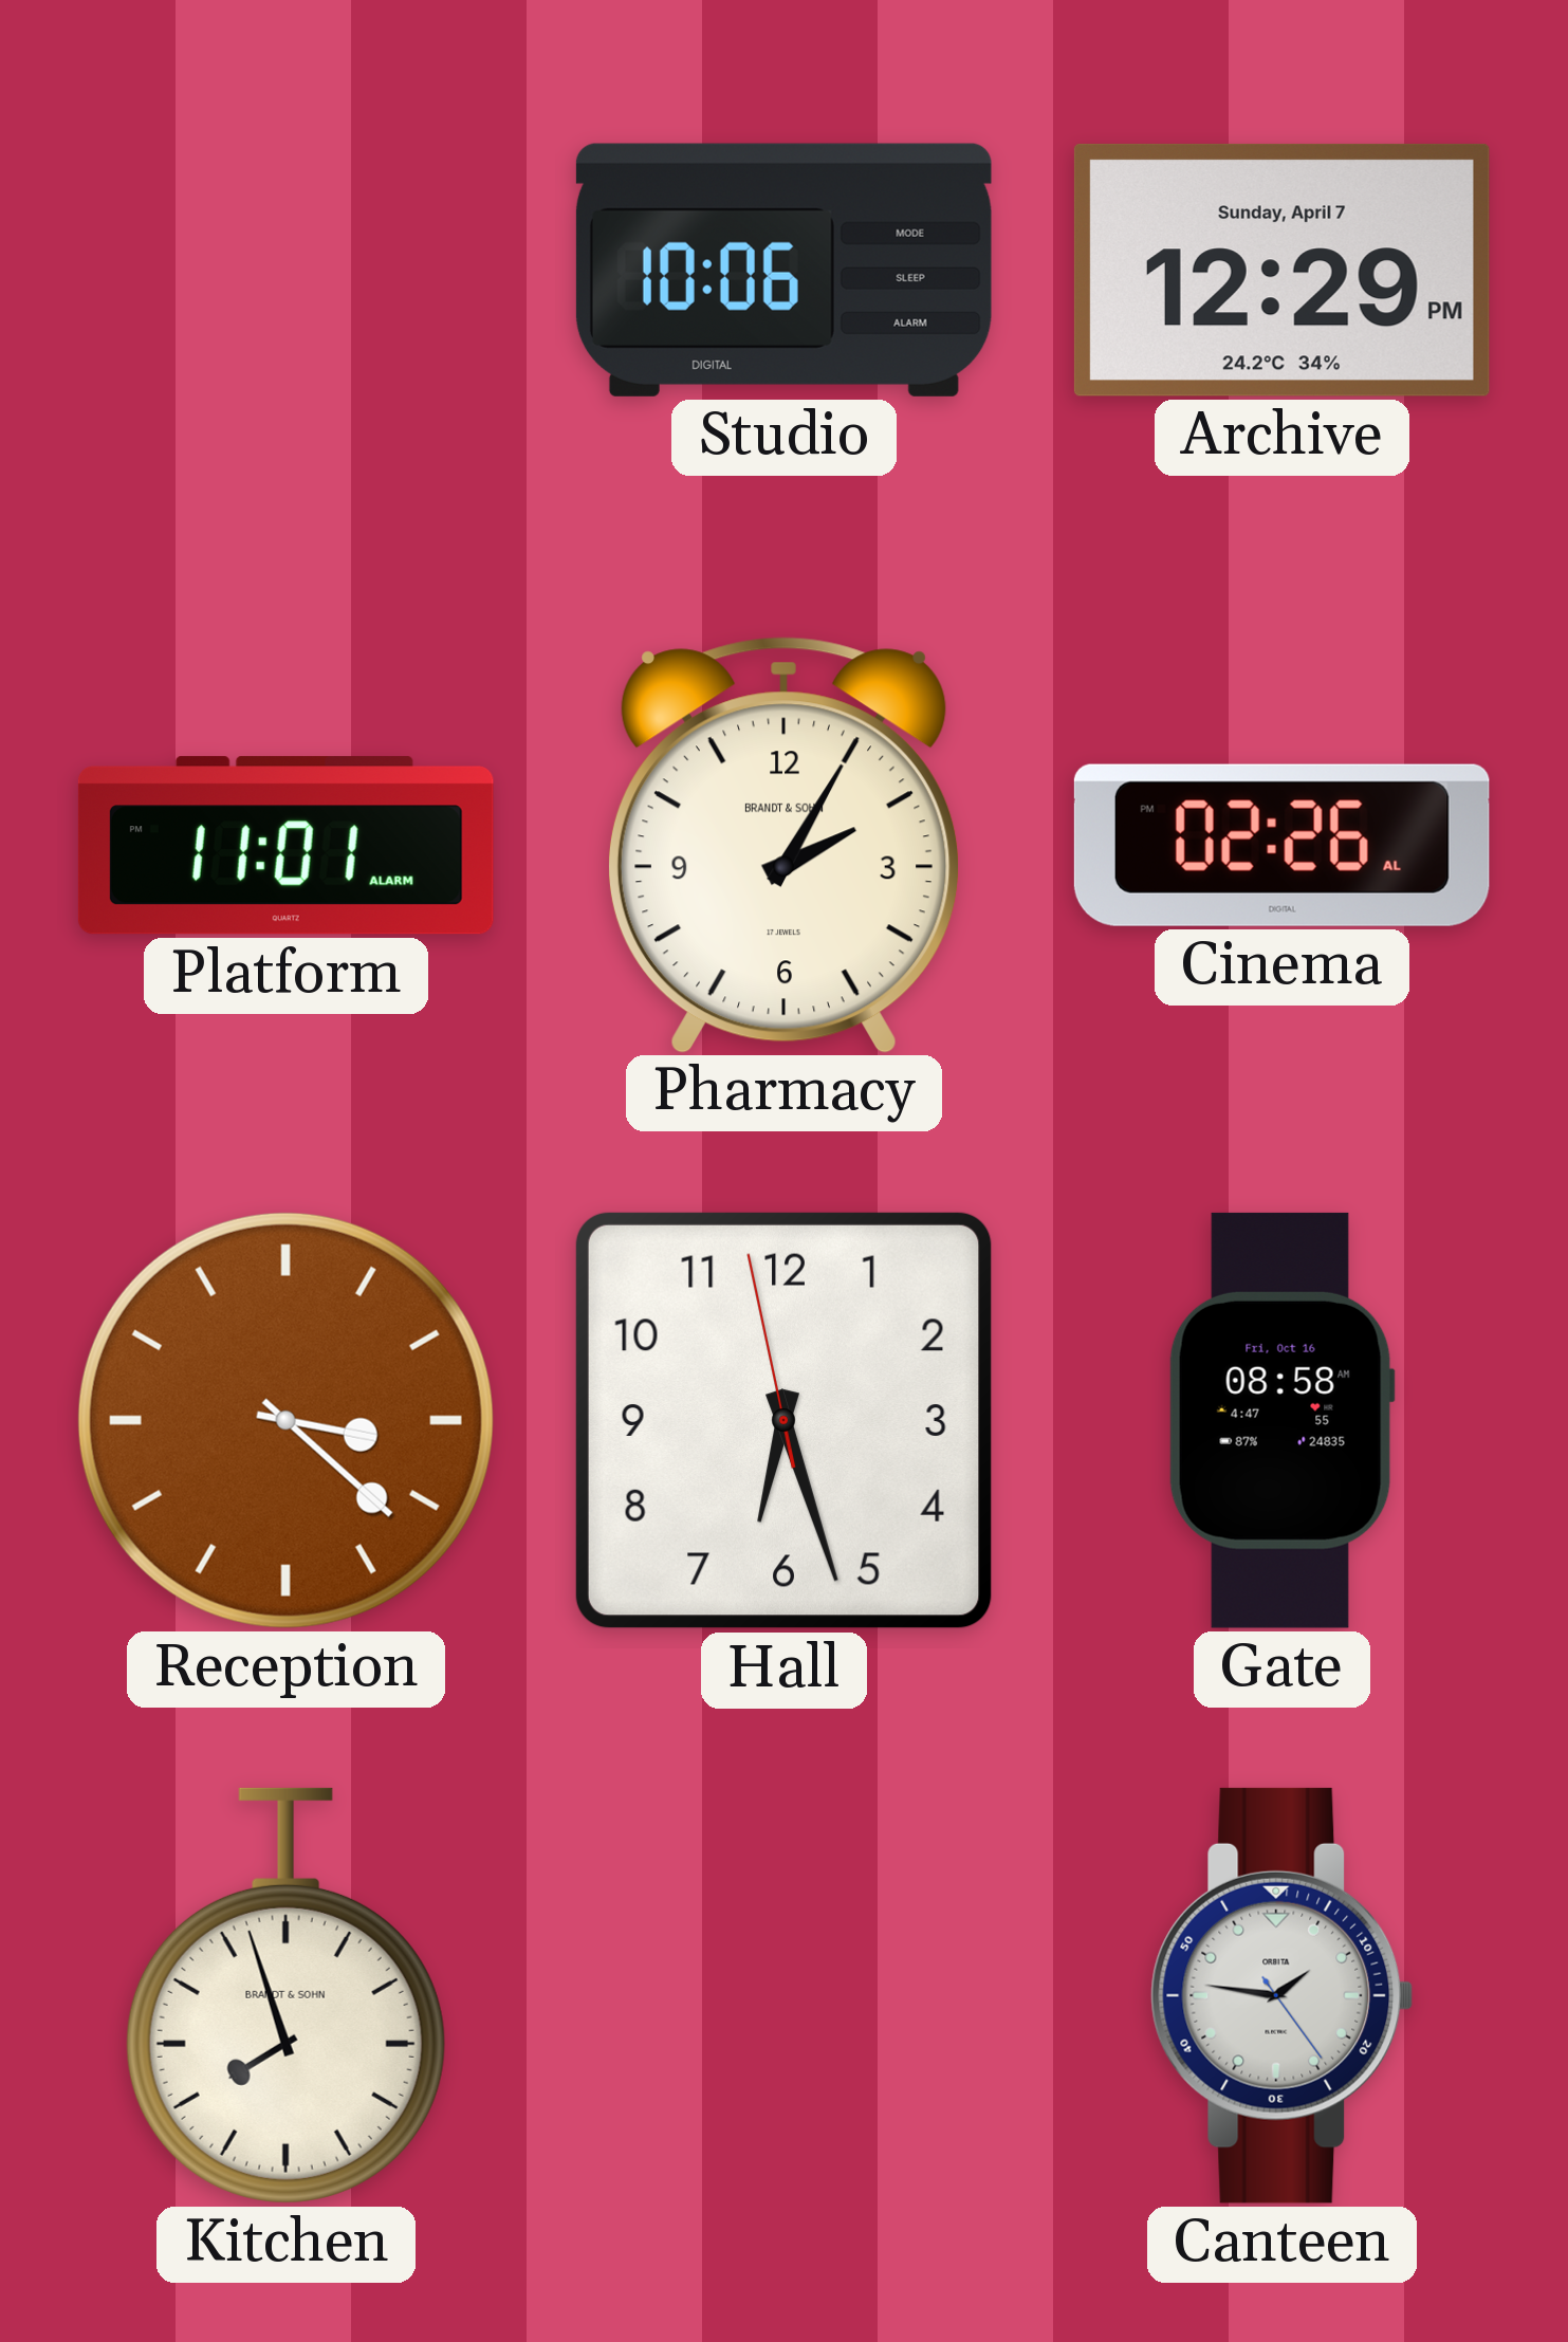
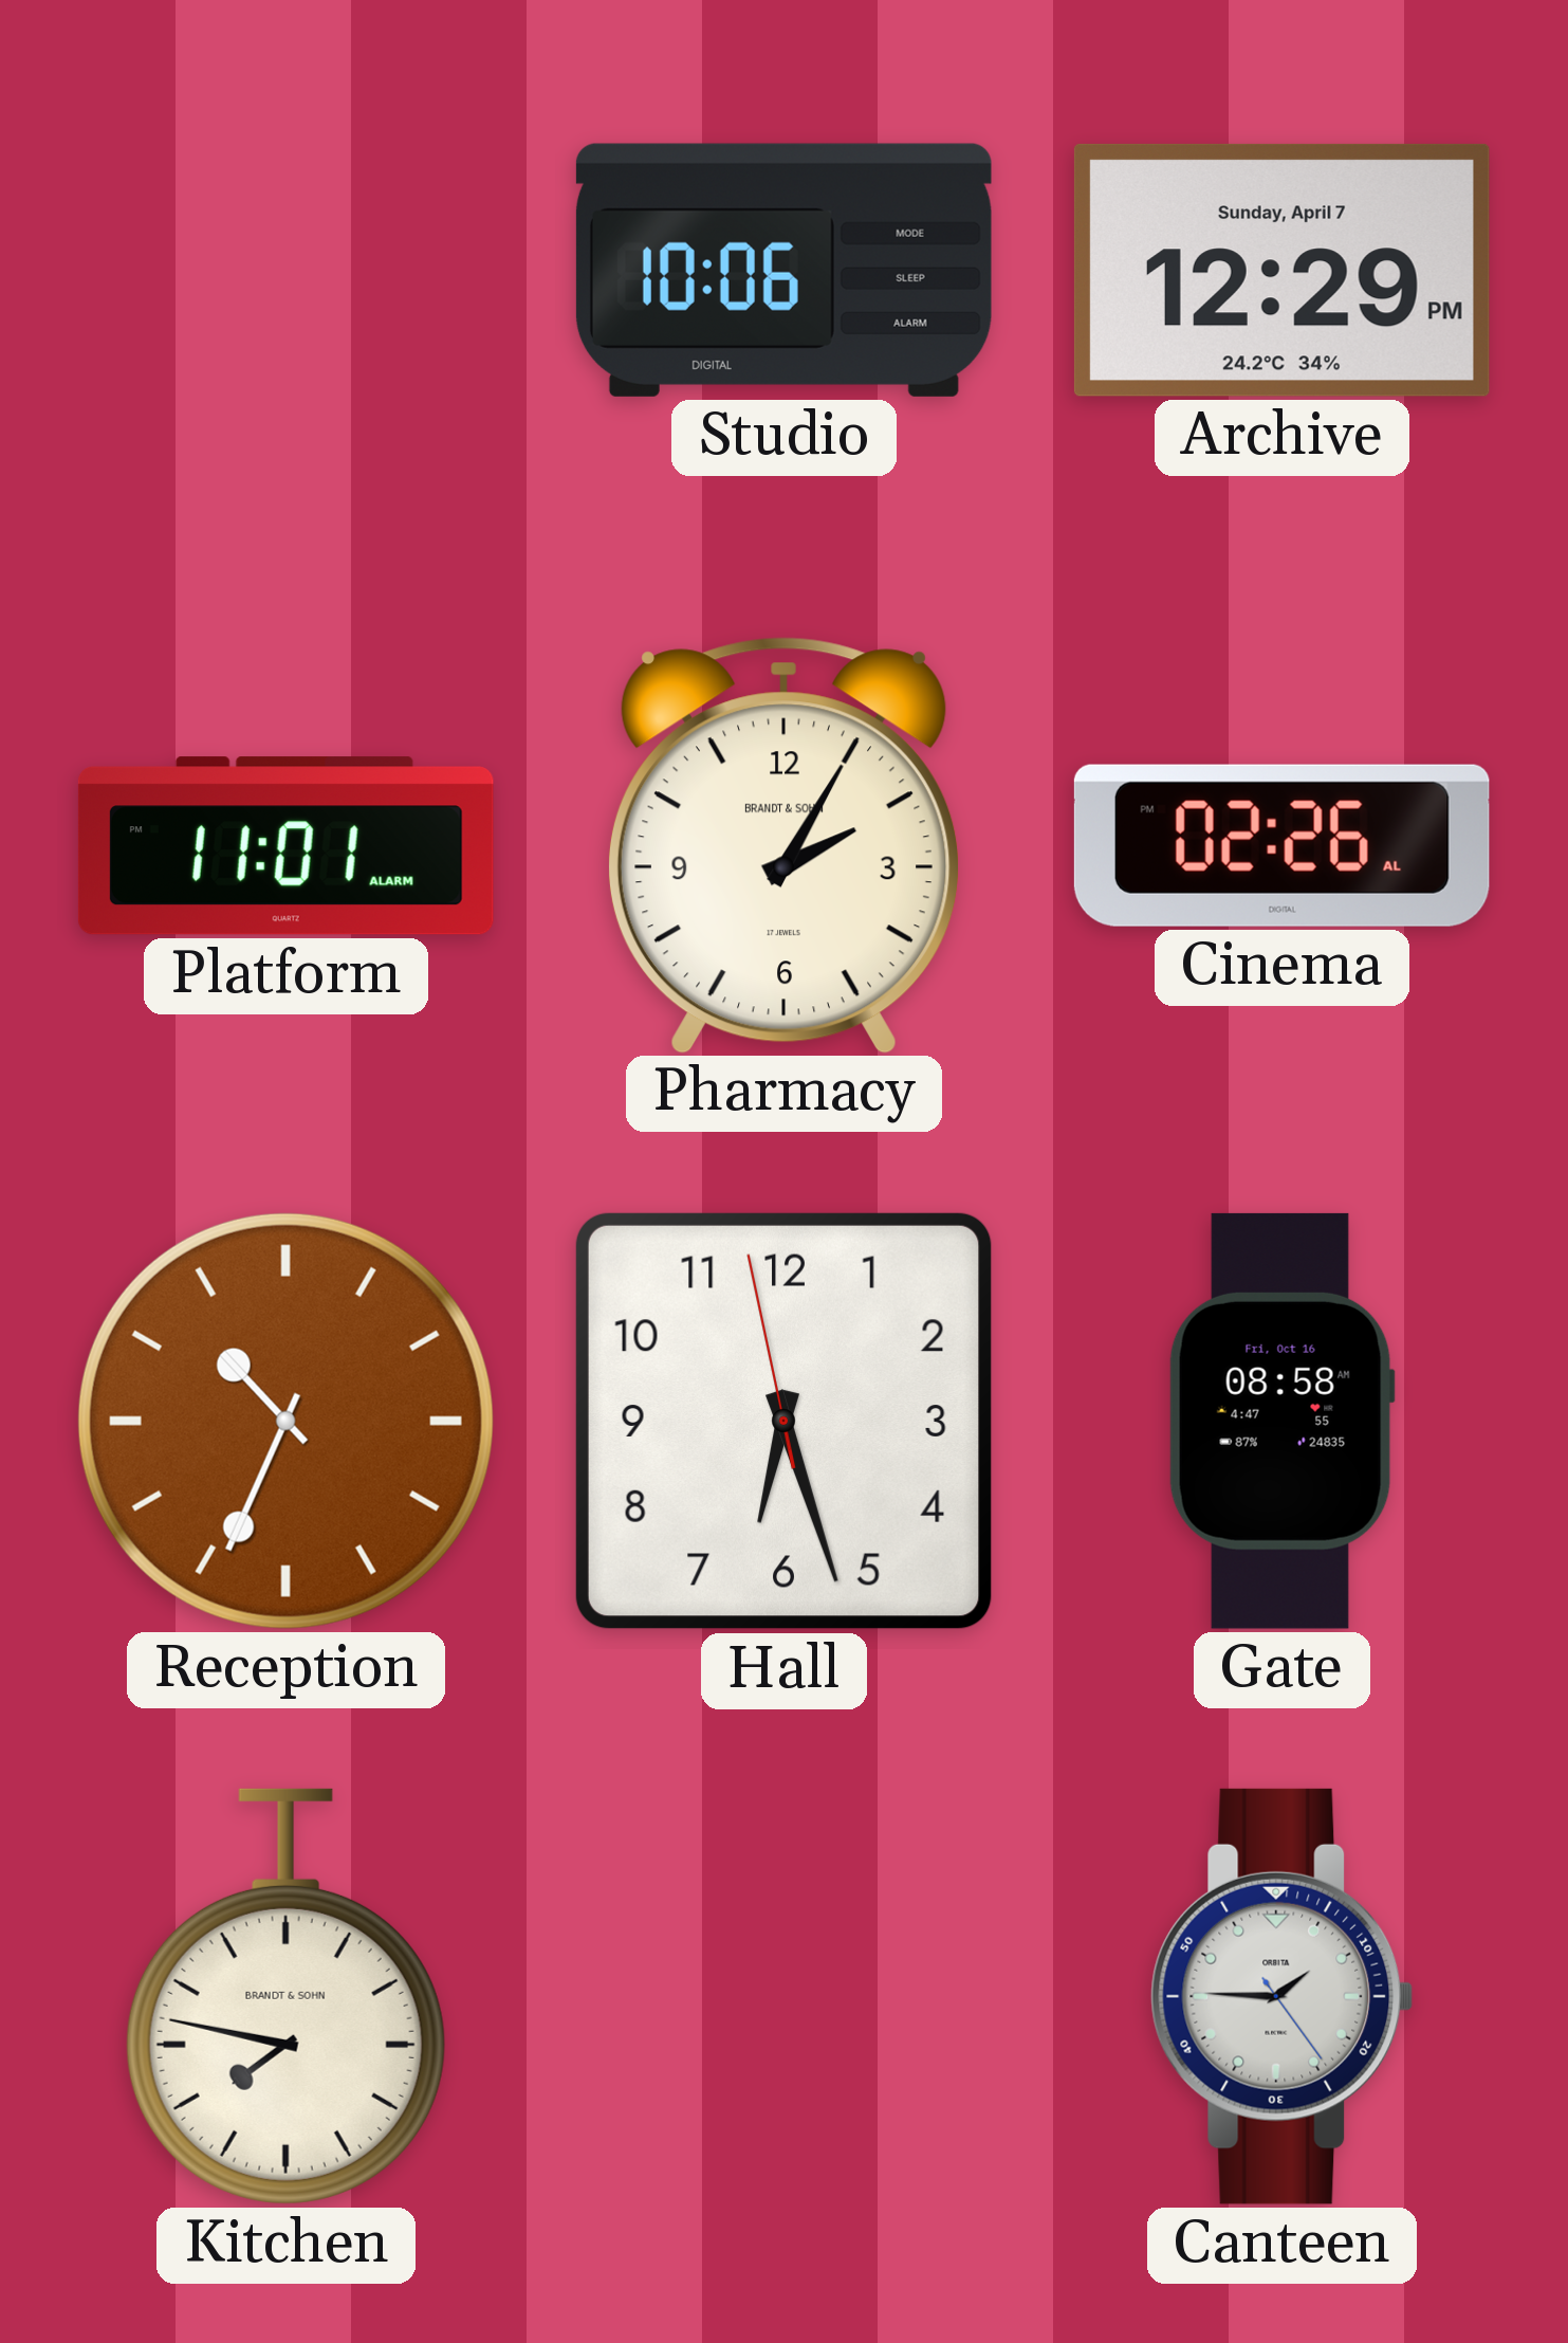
Reception: 3:22 -> 10:34 (285, 1421)
Kitchen: 7:57 -> 7:47 (285, 1996)
Canteen: 1:46 -> 1:45 (1283, 1996)
